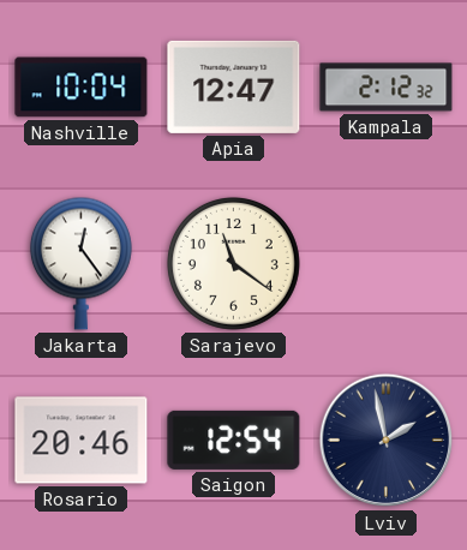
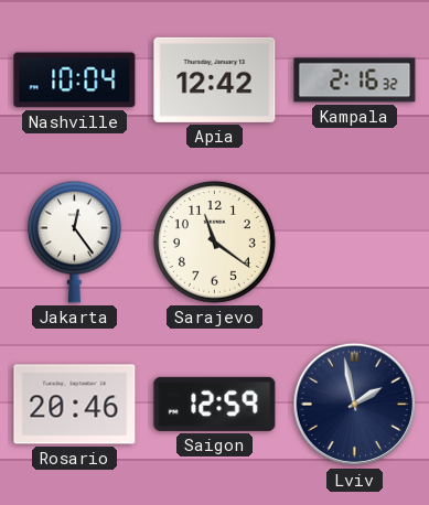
Apia: 12:47 -> 12:42 (215, 79)
Kampala: 2:12 -> 2:16 (355, 80)
Saigon: 12:54 -> 12:59 (215, 404)
